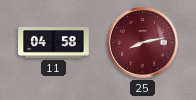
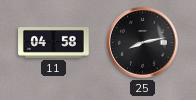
25 dial: burgundy -> black (143, 43)
